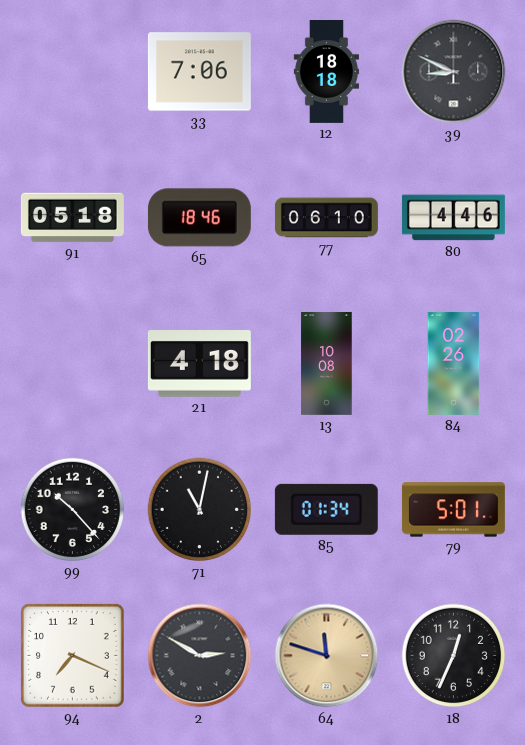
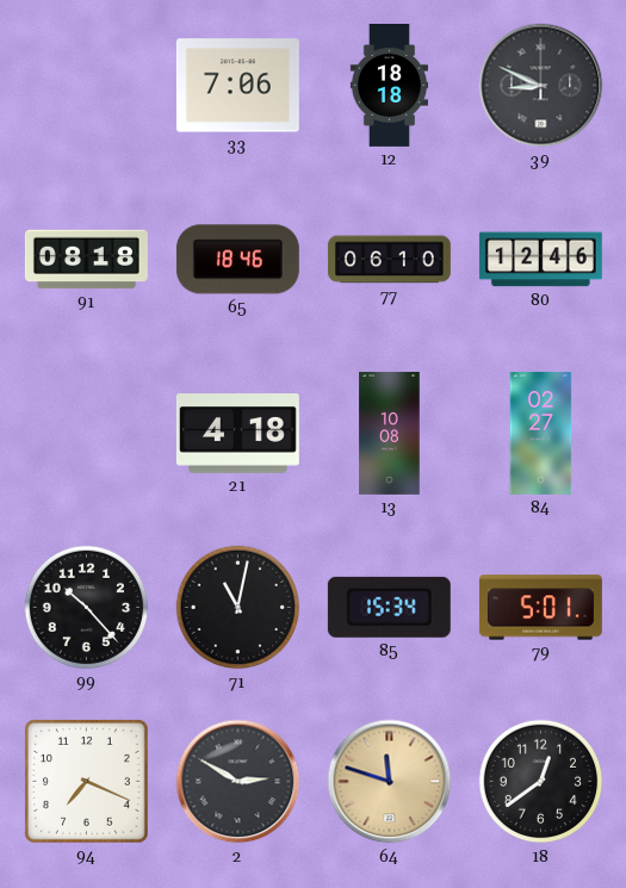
91: 05:18 -> 08:18 (86, 260)
80: 4:46 -> 12:46 (540, 260)
84: 02:26 -> 02:27 (541, 433)
85: 01:34 -> 15:34 (389, 607)
18: 12:34 -> 12:39 (541, 782)
